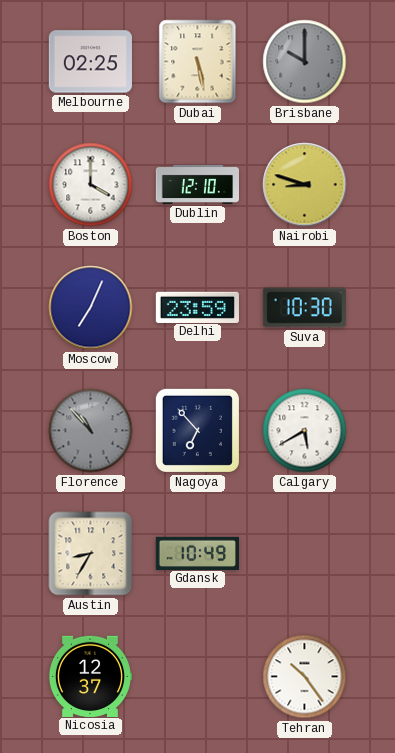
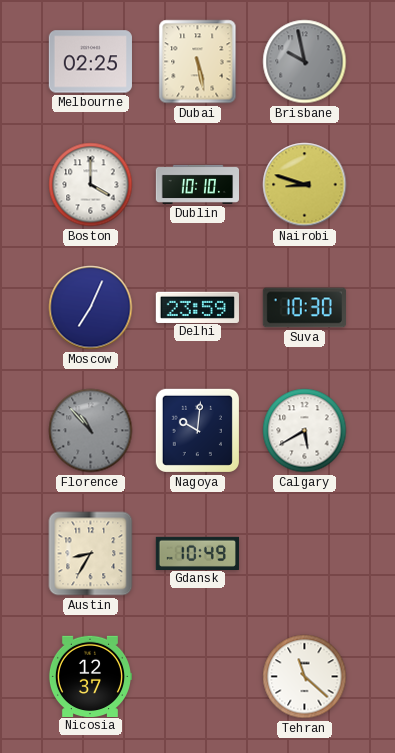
Brisbane: 10:00 -> 9:58 (305, 62)
Dublin: 12:10 -> 10:10 (198, 184)
Nagoya: 6:53 -> 10:01 (197, 430)
Tehran: 10:24 -> 11:22 (305, 677)
